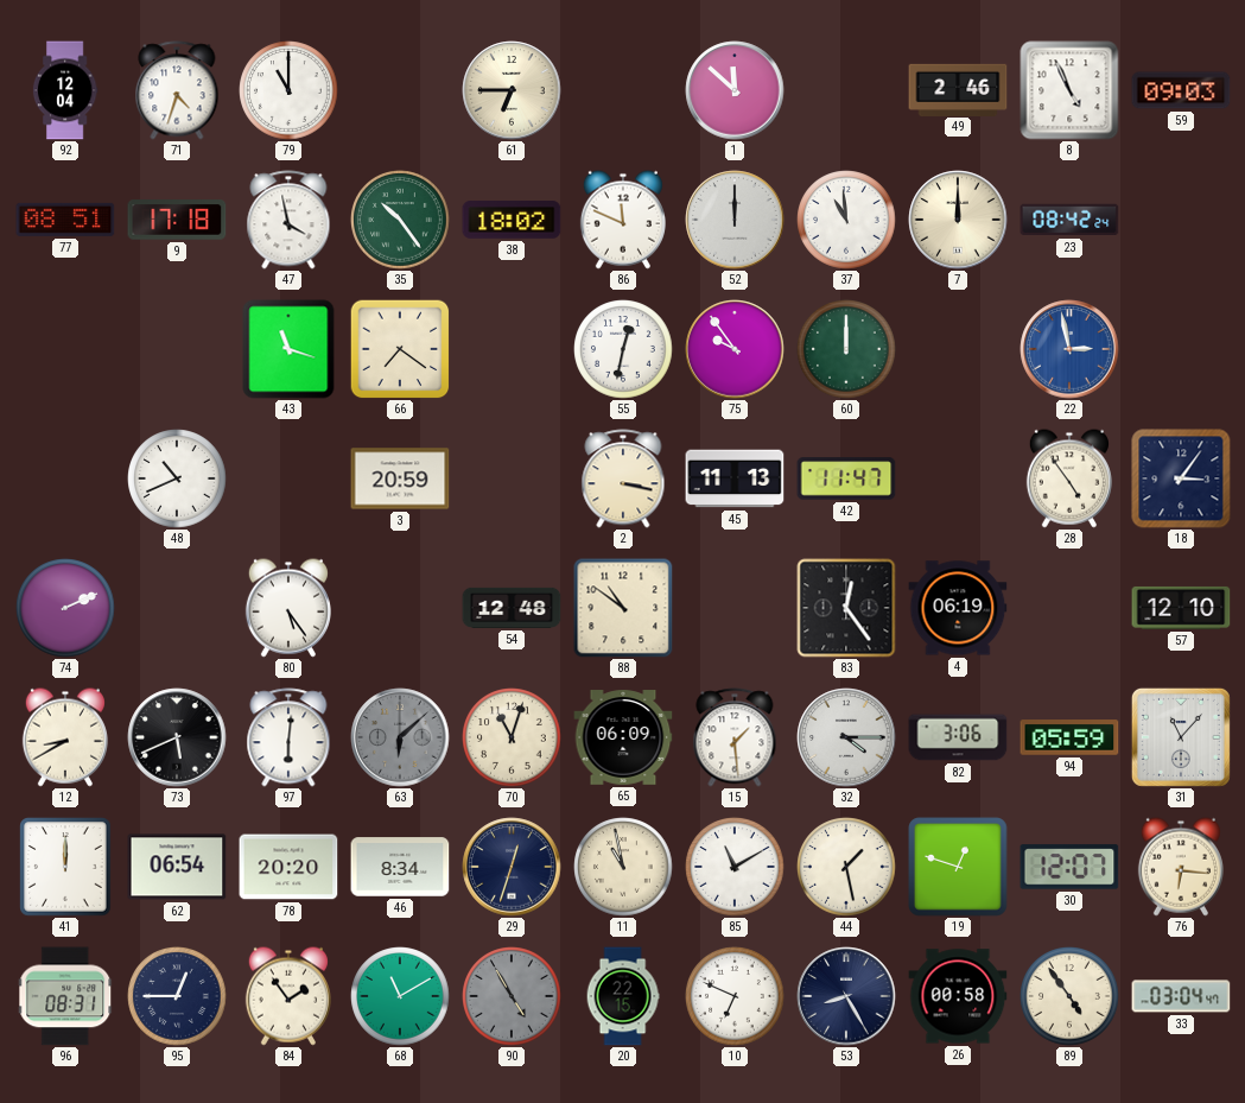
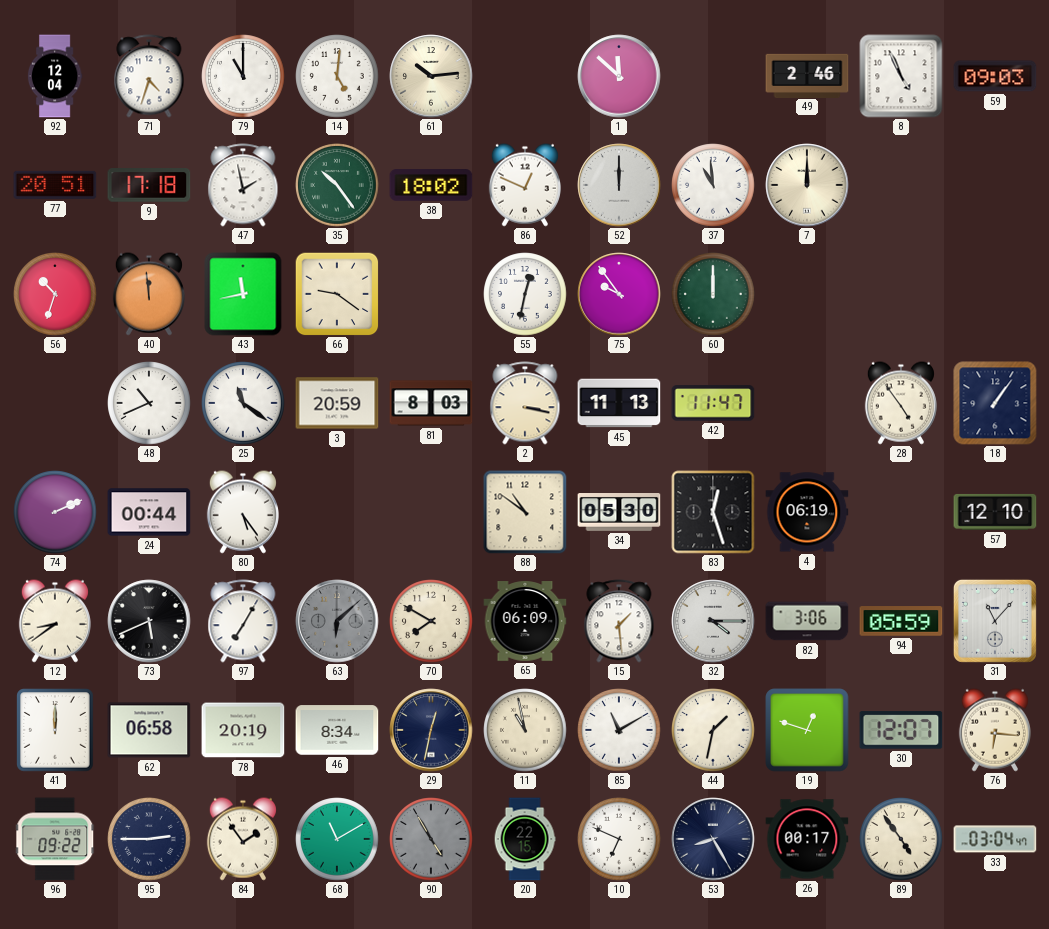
14: none -> 5:01 (337, 76)
61: 6:45 -> 10:14 (431, 76)
77: 08:51 -> 20:51 (55, 185)
47: 3:58 -> 1:58 (243, 185)
86: 11:49 -> 12:49 (525, 185)
23: 08:42 -> none (1069, 220)
56: none -> 10:33 (55, 294)
40: none -> 11:59 (149, 294)
43: 11:18 -> 11:43 (243, 294)
66: 7:21 -> 9:21 (337, 294)
22: 2:58 -> none (1069, 349)
25: none -> 11:21 (243, 403)
81: none -> 8:03 (431, 403)
18: 3:06 -> 1:06 (995, 403)
24: none -> 00:44 (149, 512)
54: 12:48 -> none (512, 608)
34: none -> 05:30 (619, 513)
83: 12:24 -> 12:27 (713, 512)
12: 8:40 -> 8:39 (55, 621)
97: 6:01 -> 7:05 (243, 621)
70: 11:03 -> 7:50 (431, 621)
62: 06:54 -> 06:58 (149, 730)
78: 20:20 -> 20:19 (243, 730)
29: 12:33 -> 12:32 (431, 730)
44: 1:28 -> 1:32 (713, 730)
96: 08:31 -> 09:22 (56, 839)
95: 12:45 -> 2:45 (149, 839)
26: 00:58 -> 00:17 (807, 839)
